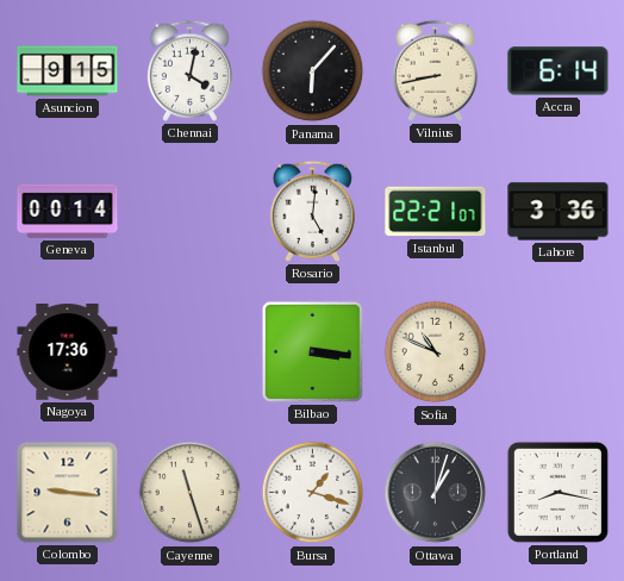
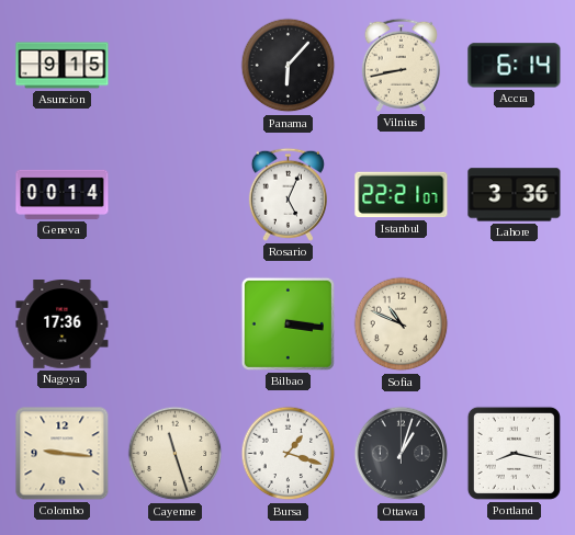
Chennai: 4:02 -> none (189, 70)
Rosario: 5:01 -> 5:04 (287, 194)
